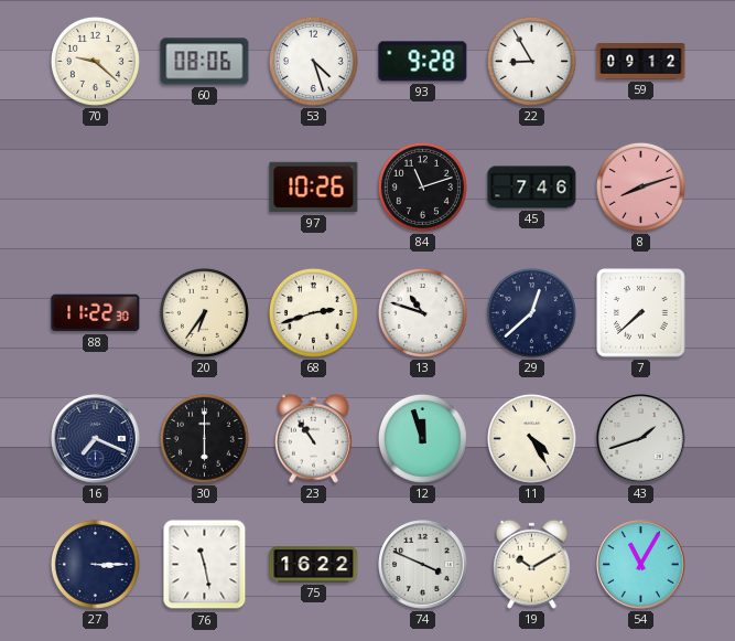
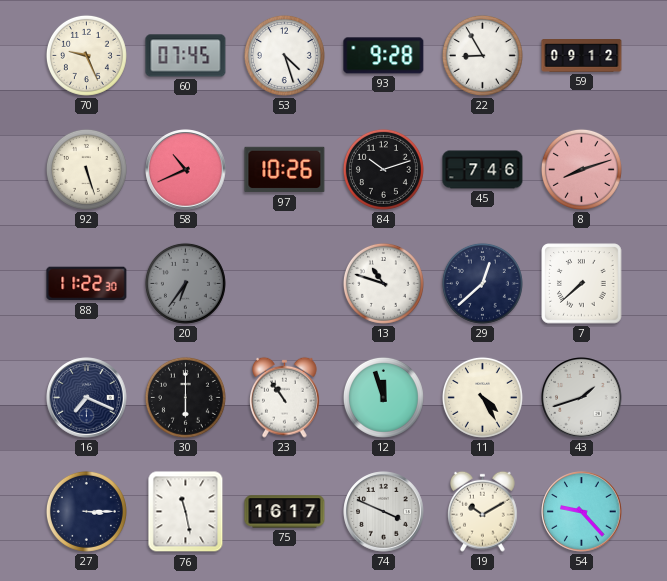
70: 9:22 -> 9:26 (86, 55)
60: 08:06 -> 07:45 (186, 56)
92: none -> 5:27 (86, 169)
58: none -> 10:41 (186, 170)
84: 11:12 -> 10:12 (383, 169)
20 dial: cream -> grey (185, 283)
68: 2:42 -> none (313, 312)
75: 16:22 -> 16:17 (285, 512)
54: 11:05 -> 9:23 (582, 512)
